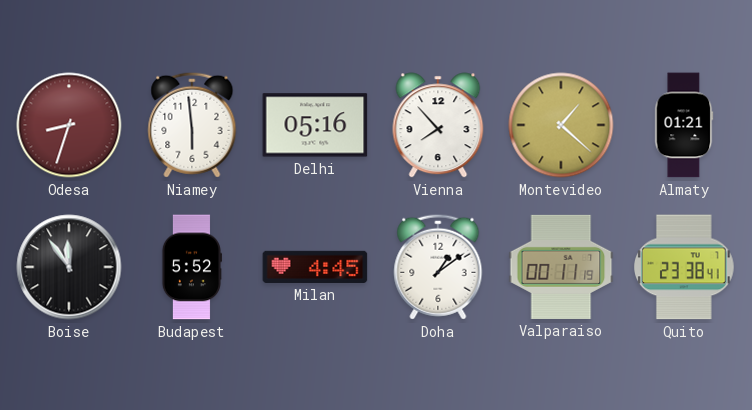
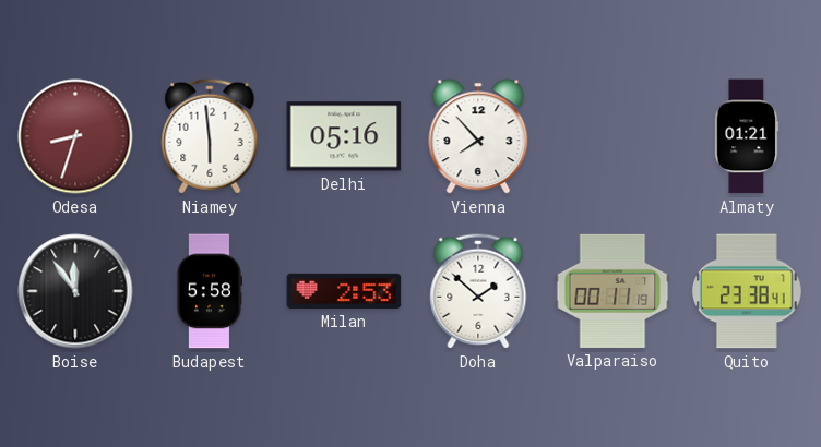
Montevideo: 1:22 -> none (561, 125)
Budapest: 5:52 -> 5:58 (209, 291)
Milan: 4:45 -> 2:53 (344, 291)
Doha: 1:09 -> 1:52 (478, 291)
